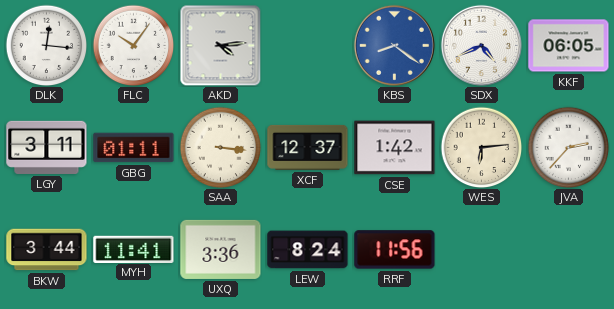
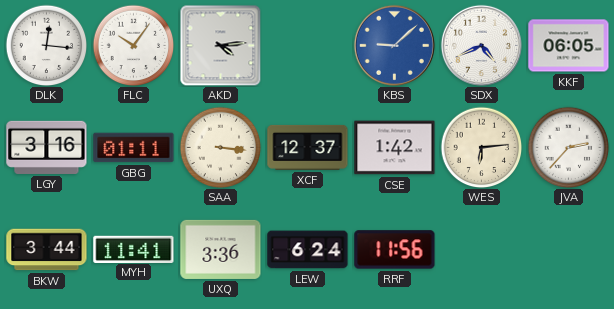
KBS: 8:21 -> 9:08 (394, 45)
LGY: 3:11 -> 3:16 (47, 147)
LEW: 8:24 -> 6:24 (308, 250)
